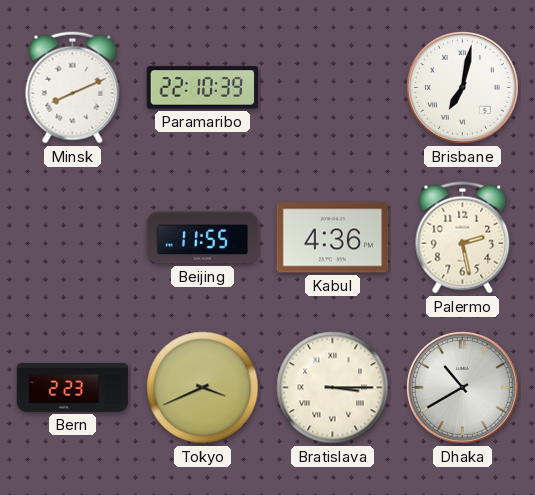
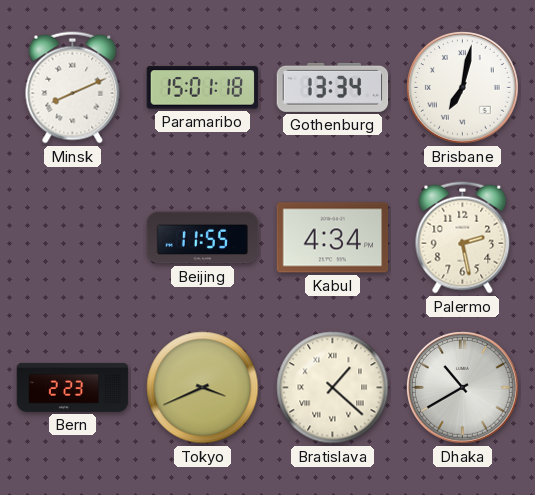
Paramaribo: 22:10 -> 15:01 (203, 88)
Gothenburg: none -> 13:34 (333, 87)
Kabul: 4:36 -> 4:34 (333, 238)
Bratislava: 3:15 -> 1:22 (333, 388)
